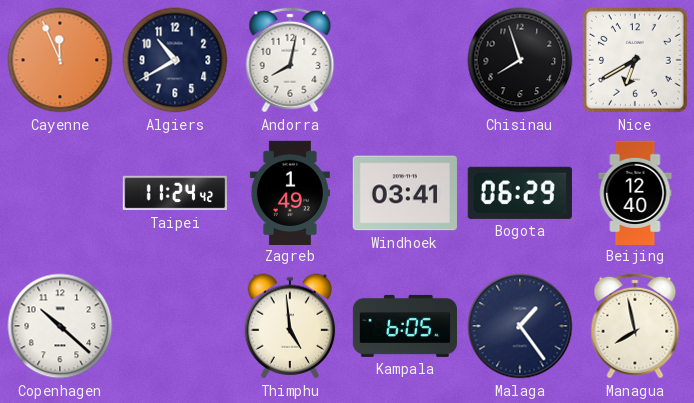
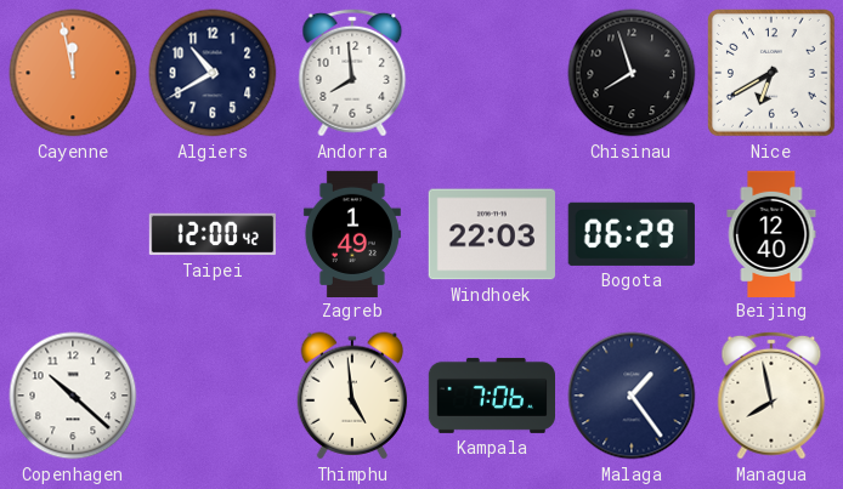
Cayenne: 11:56 -> 11:58 (73, 73)
Andorra: 8:02 -> 7:59 (352, 73)
Taipei: 11:24 -> 12:00 (211, 234)
Windhoek: 03:41 -> 22:03 (492, 234)
Kampala: 6:05 -> 7:06 (492, 396)
